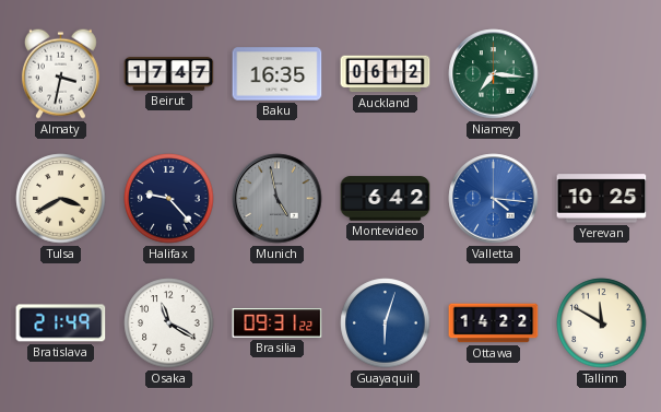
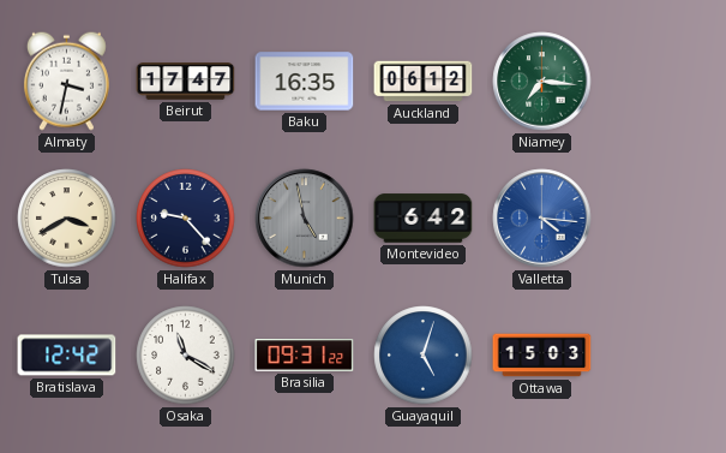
Yerevan: 10:25 -> none (602, 199)
Bratislava: 21:49 -> 12:42 (67, 356)
Guayaquil: 6:03 -> 5:03 (424, 356)
Ottawa: 14:22 -> 15:03 (542, 356)
Tallinn: 11:50 -> none (602, 323)
